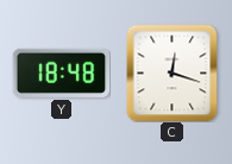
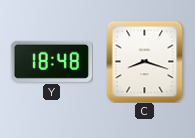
C: 12:18 -> 8:18 (145, 61)
